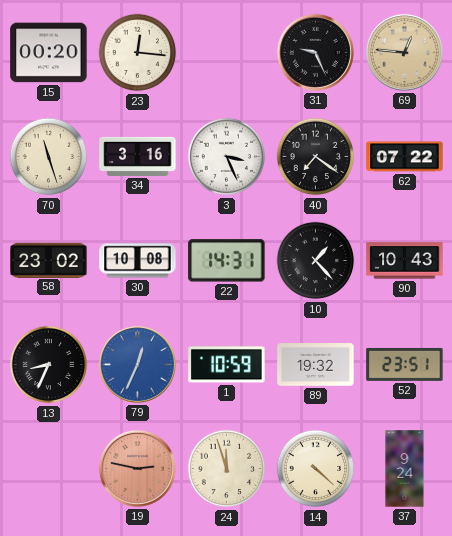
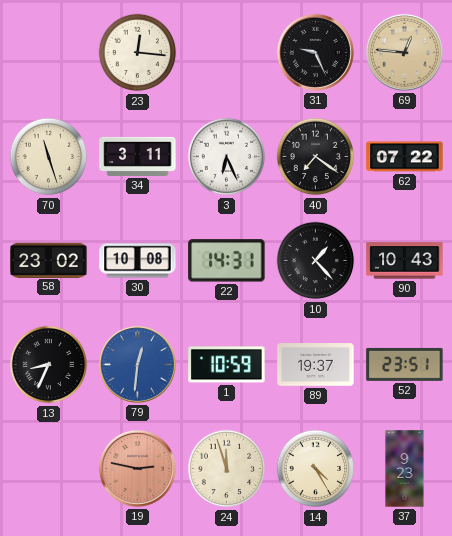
15: 00:20 -> none (49, 53)
34: 3:16 -> 3:11 (138, 156)
3: 3:26 -> 6:26 (227, 157)
79: 12:34 -> 12:31 (137, 364)
89: 19:32 -> 19:37 (316, 365)
14: 4:22 -> 4:25 (316, 469)
37: 9:24 -> 9:23 (405, 469)
